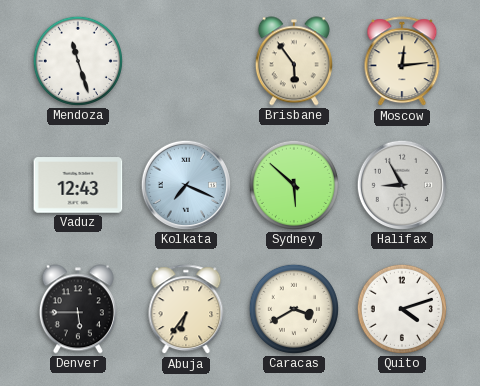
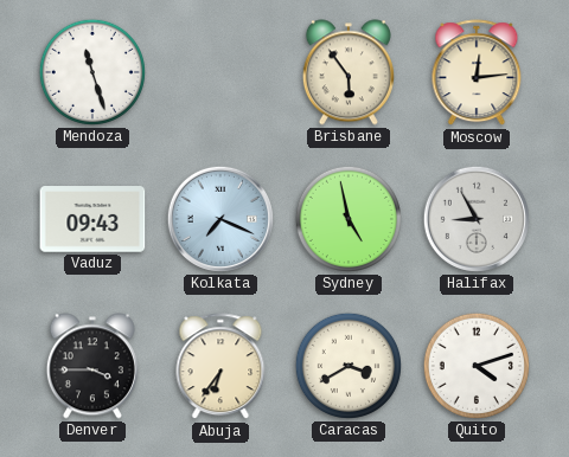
Vaduz: 12:43 -> 09:43 (92, 219)
Sydney: 5:52 -> 4:58 (349, 219)
Denver: 5:45 -> 3:45 (92, 366)
